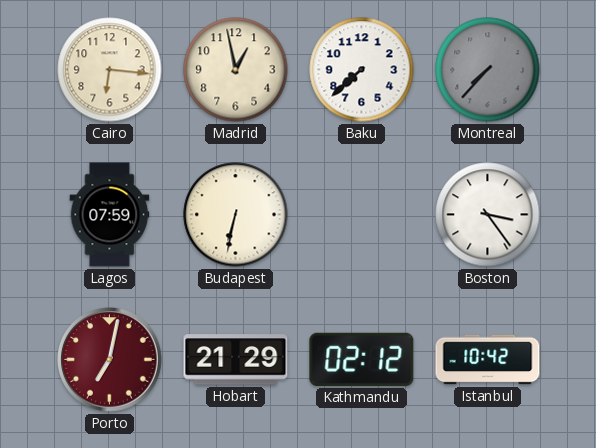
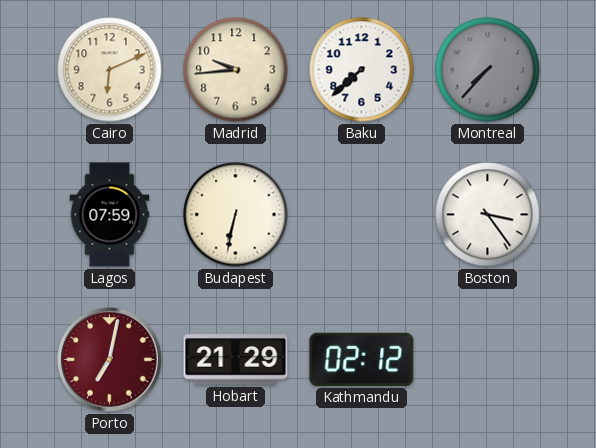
Cairo: 6:16 -> 6:11 (110, 70)
Madrid: 12:58 -> 9:44 (236, 70)
Istanbul: 10:42 -> none (488, 360)
